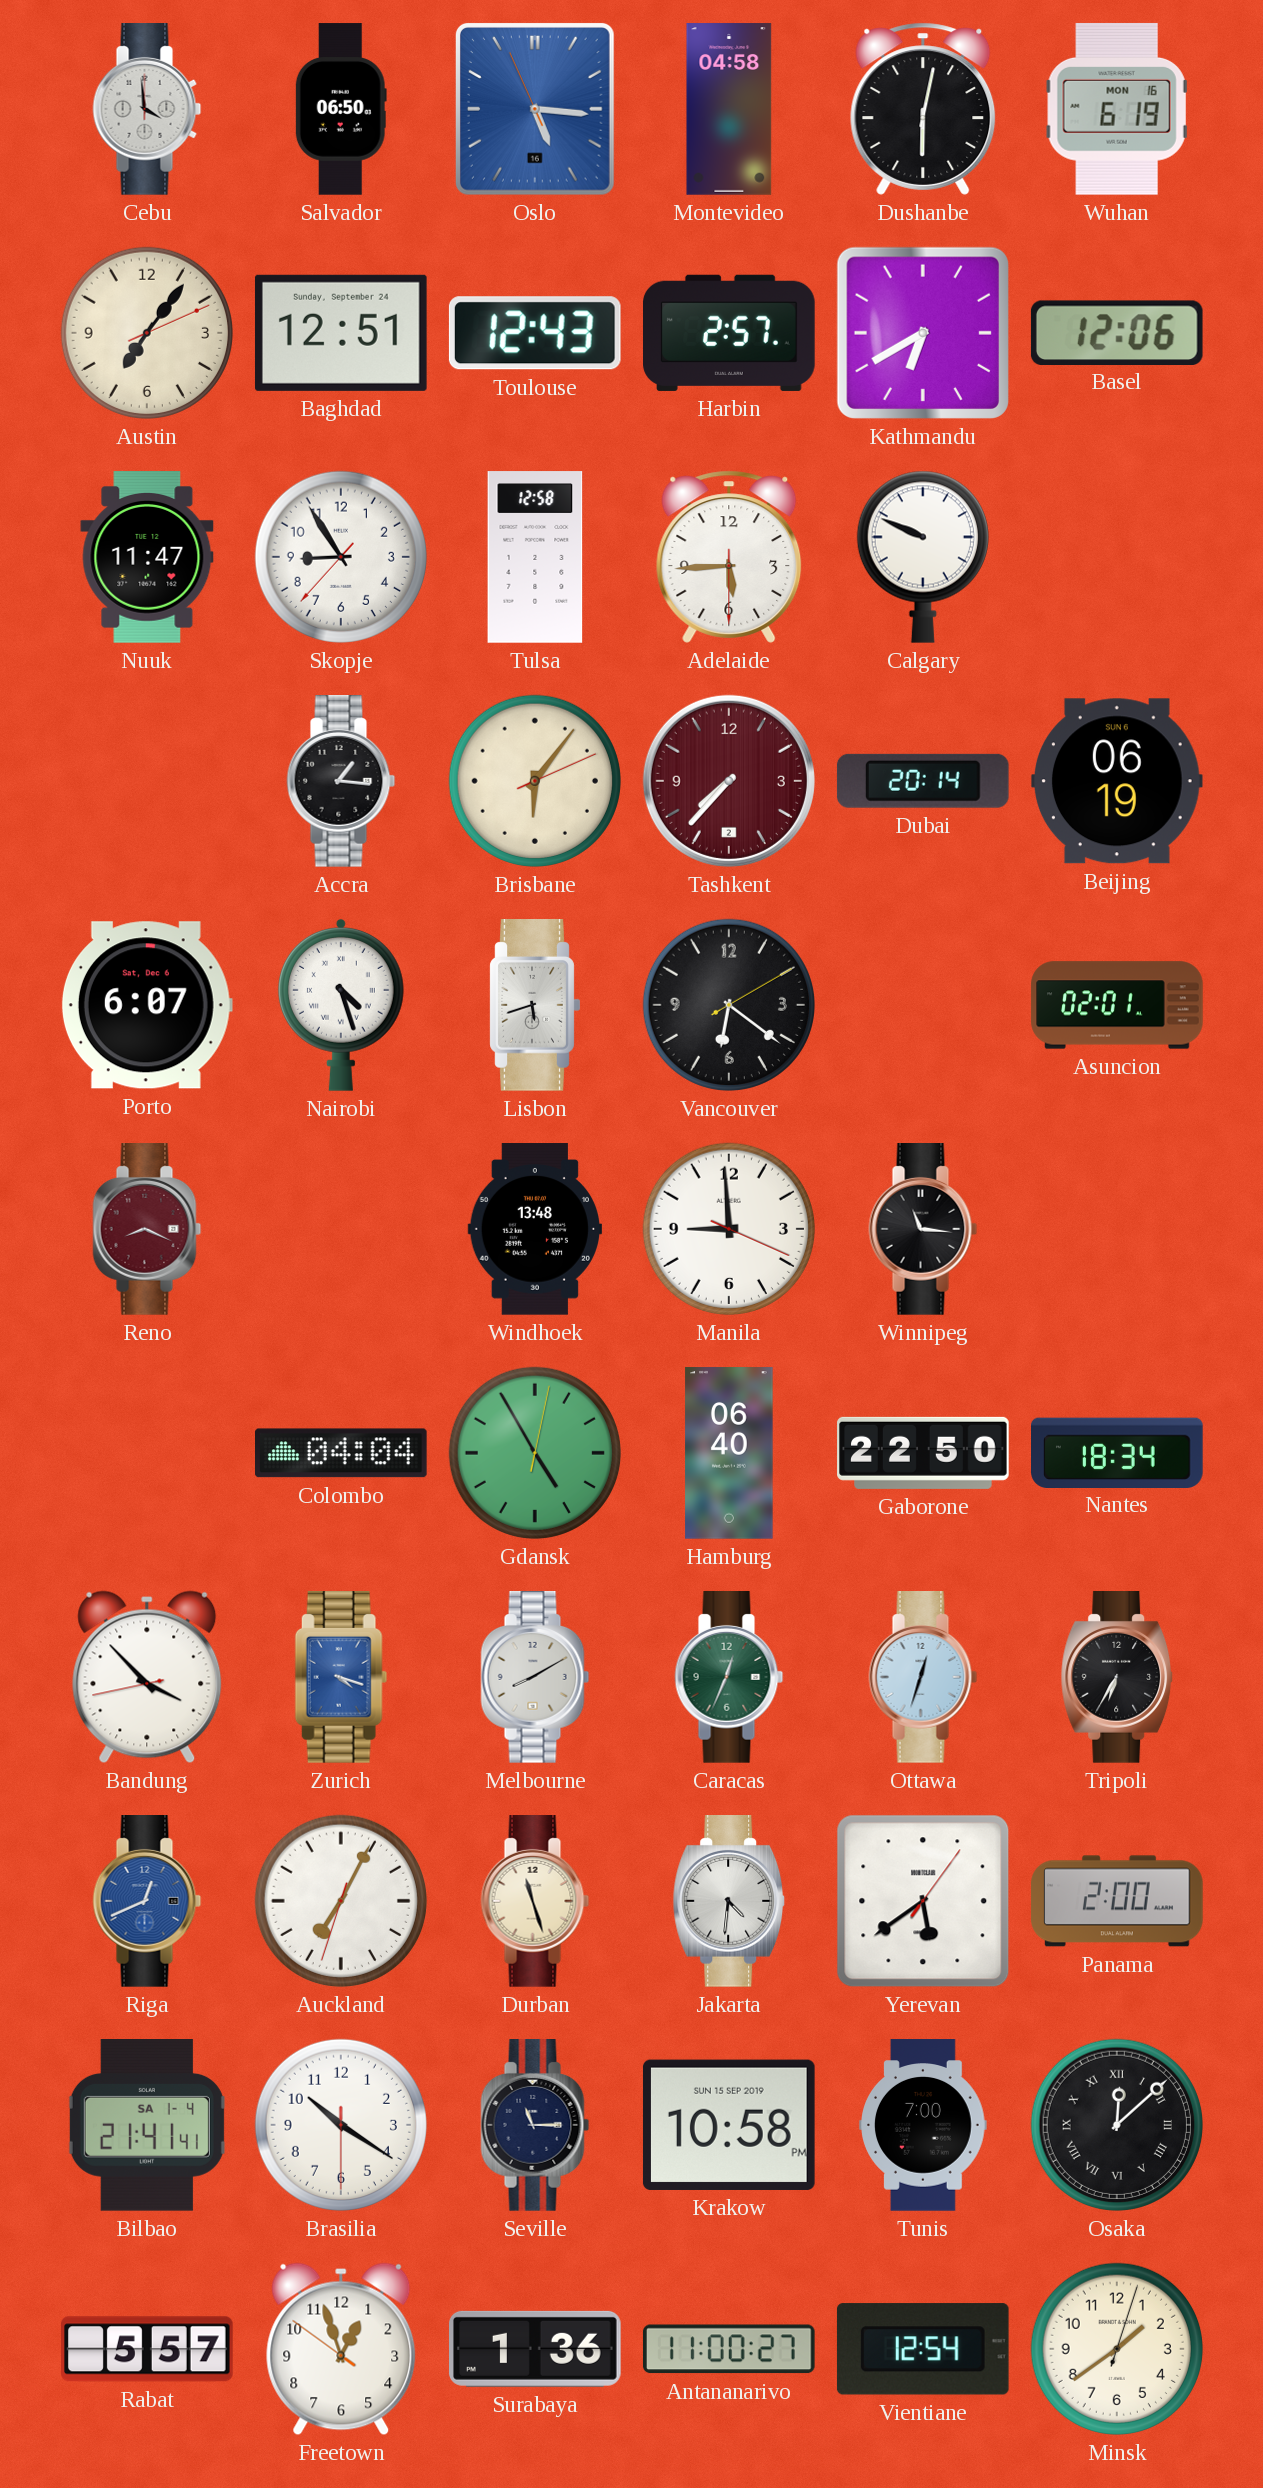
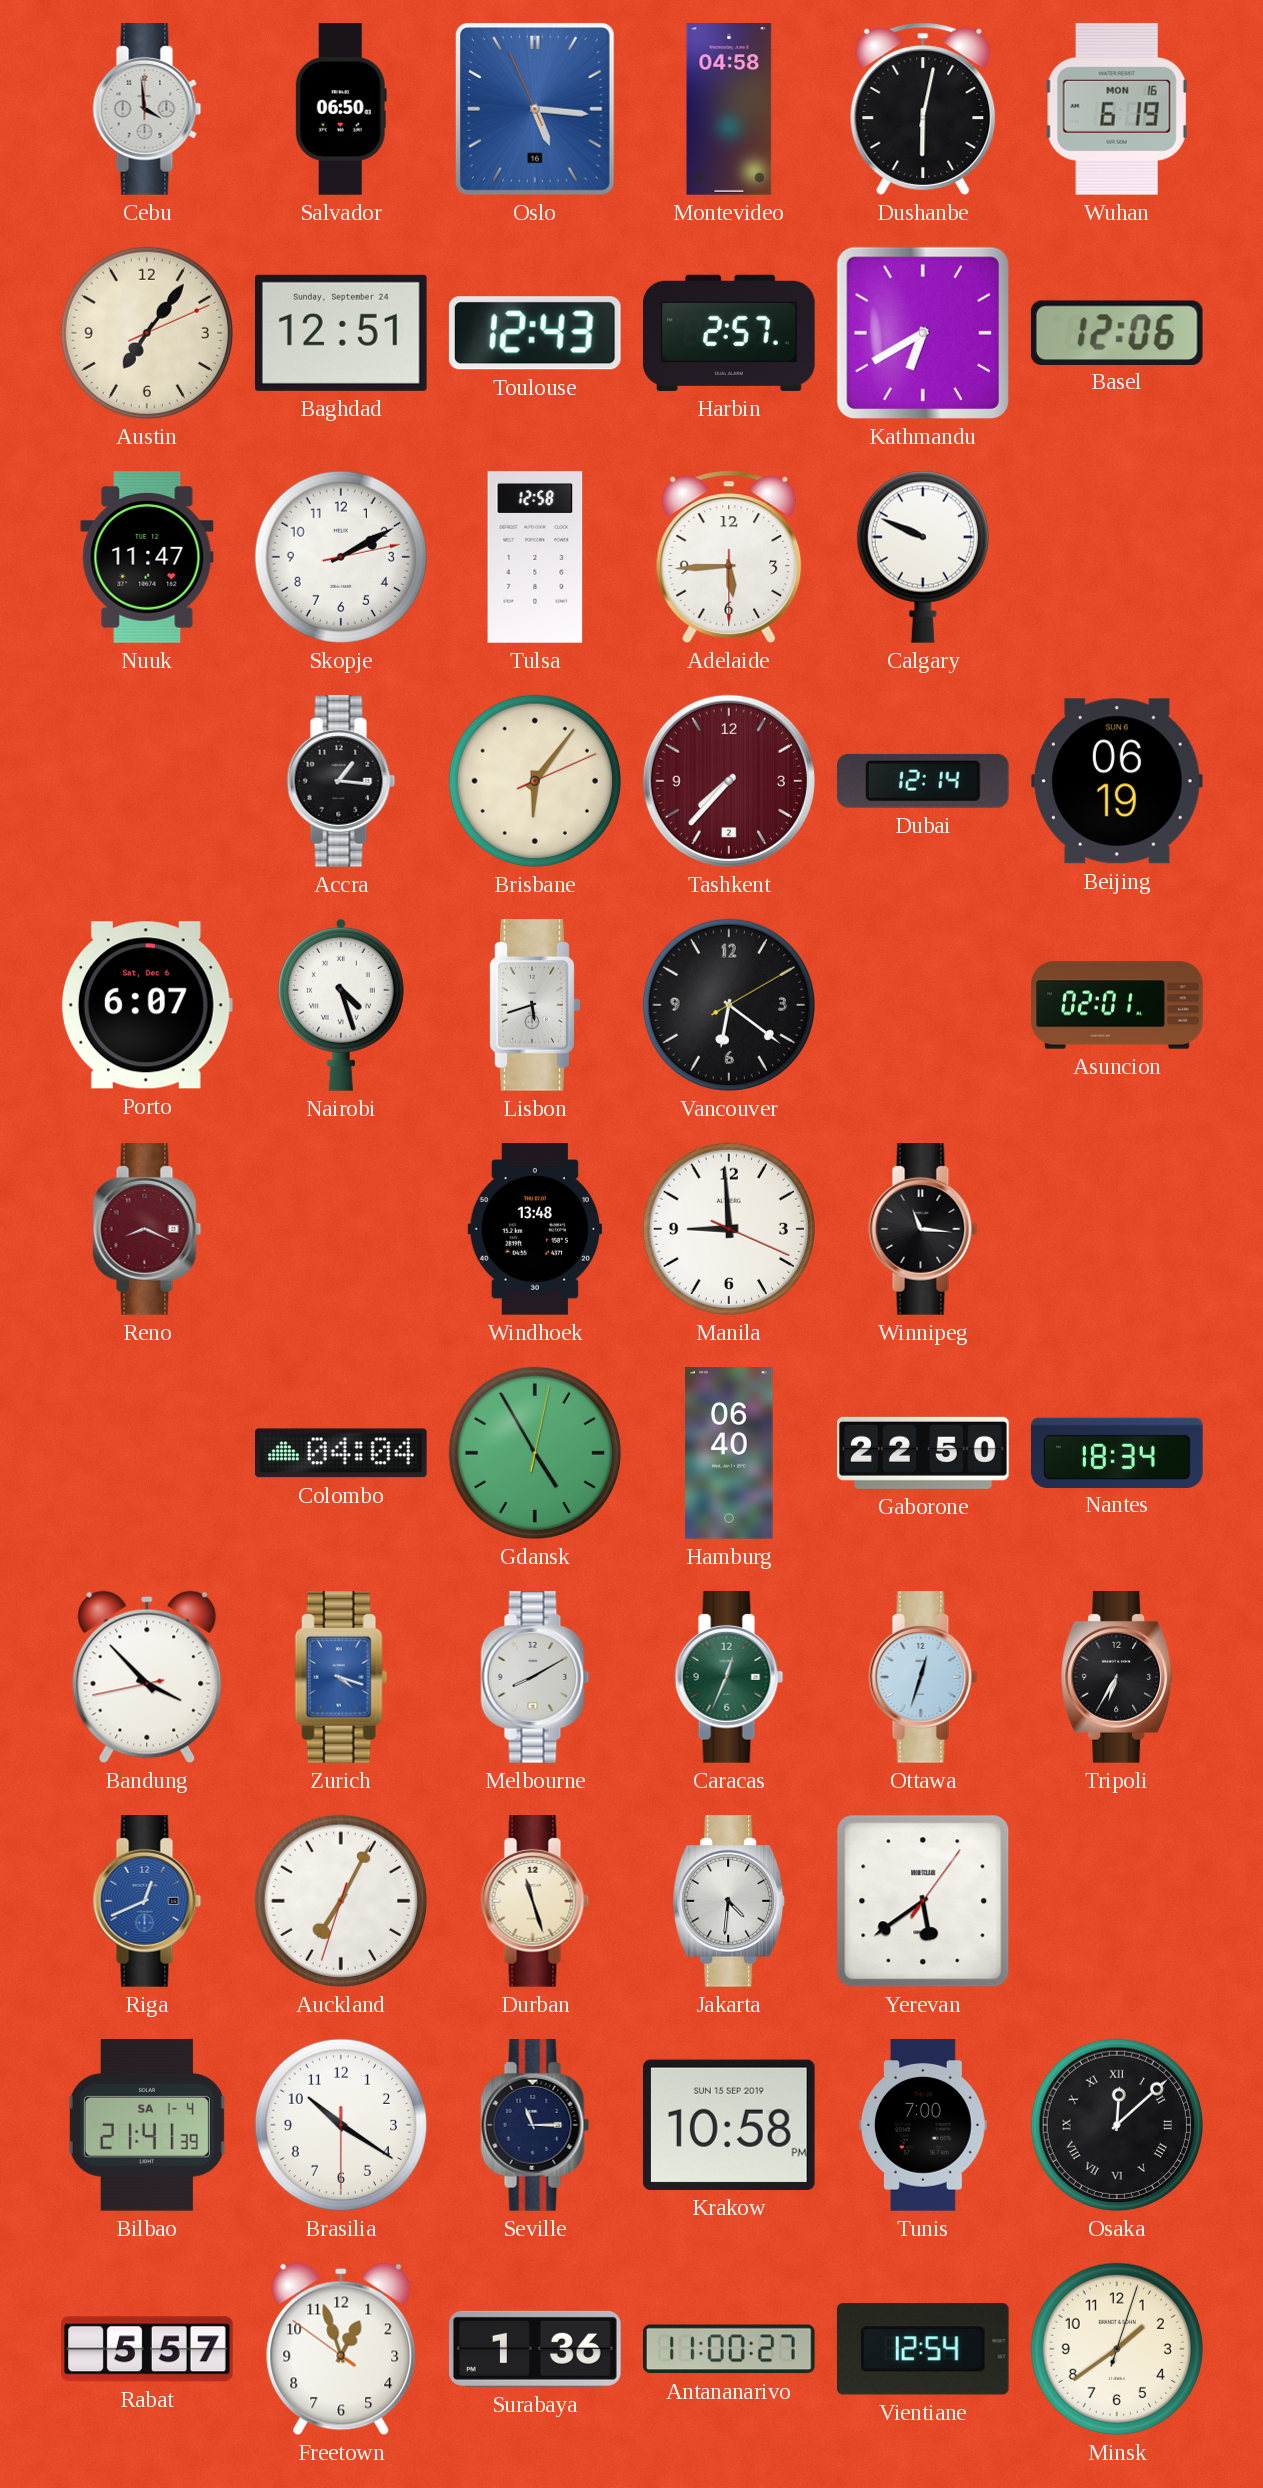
Skopje: 8:54 -> 2:10 (341, 557)
Dubai: 20:14 -> 12:14 (923, 781)
Panama: 2:00 -> none (1117, 1901)
Bilbao: 21:41:41 -> 21:41:39 (147, 2126)
